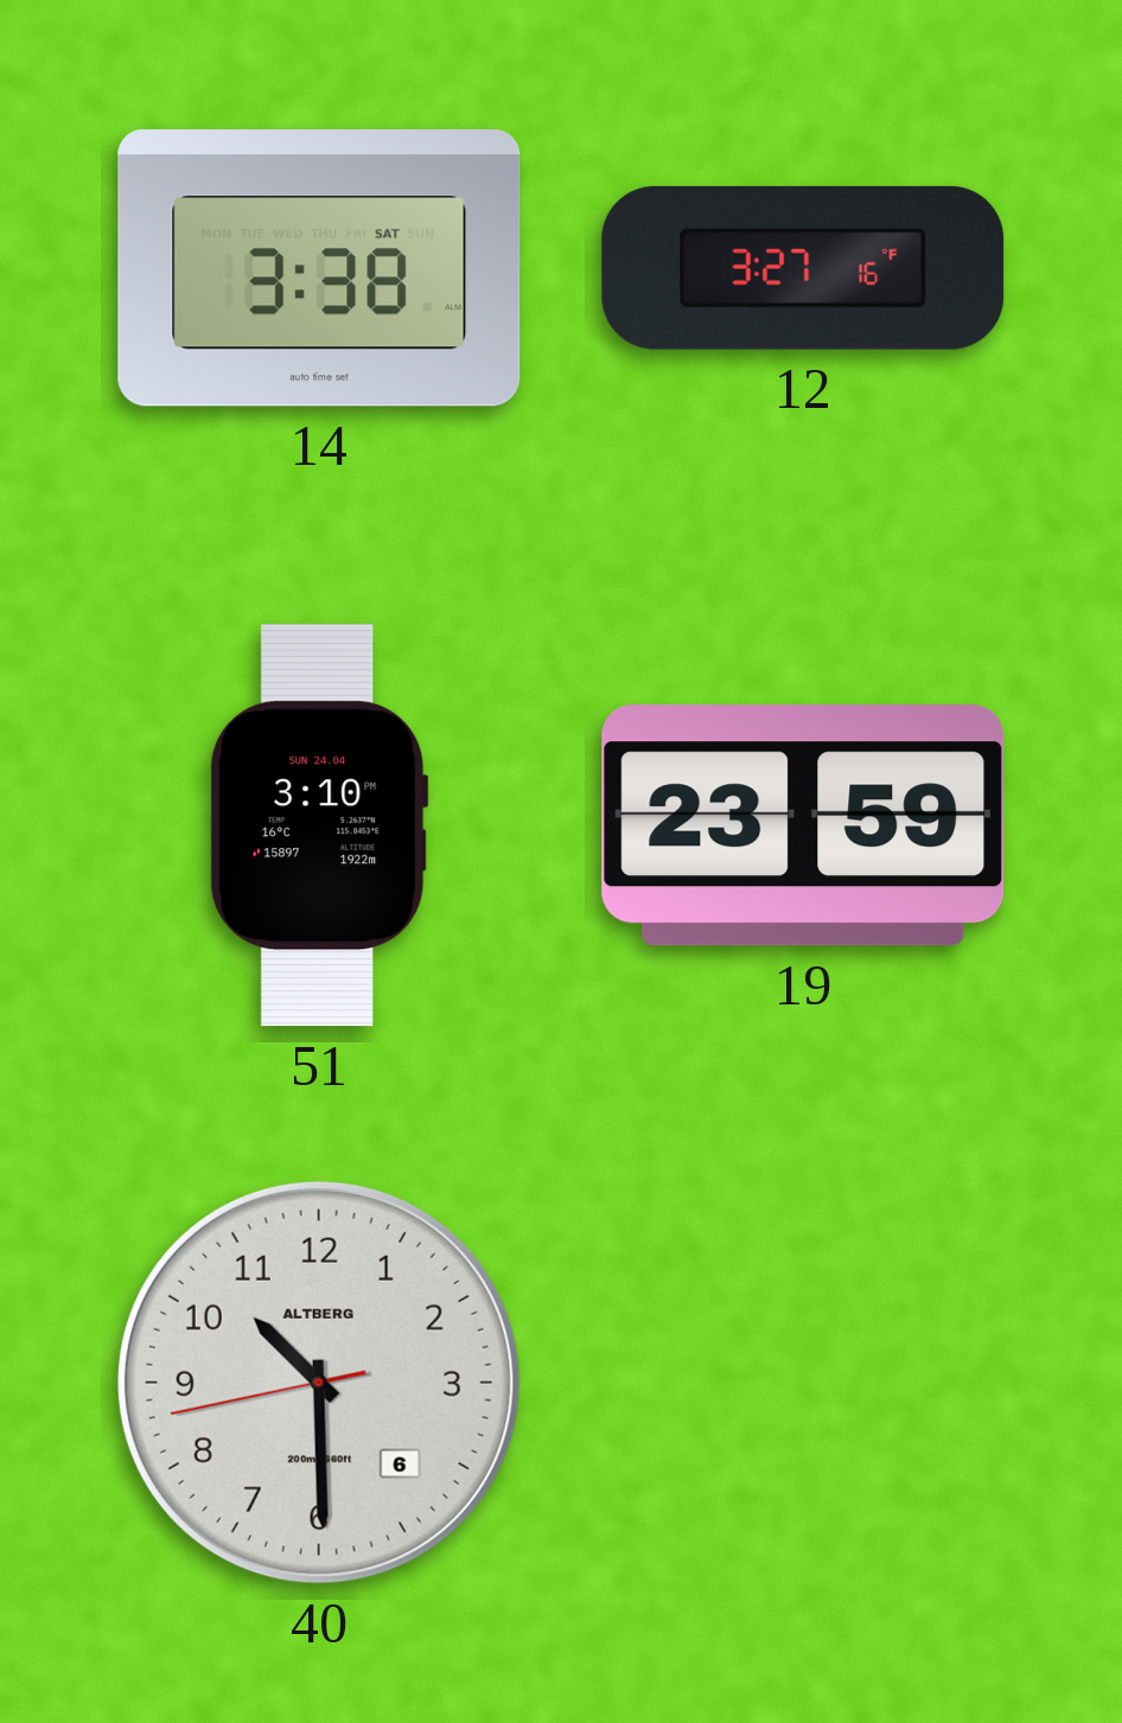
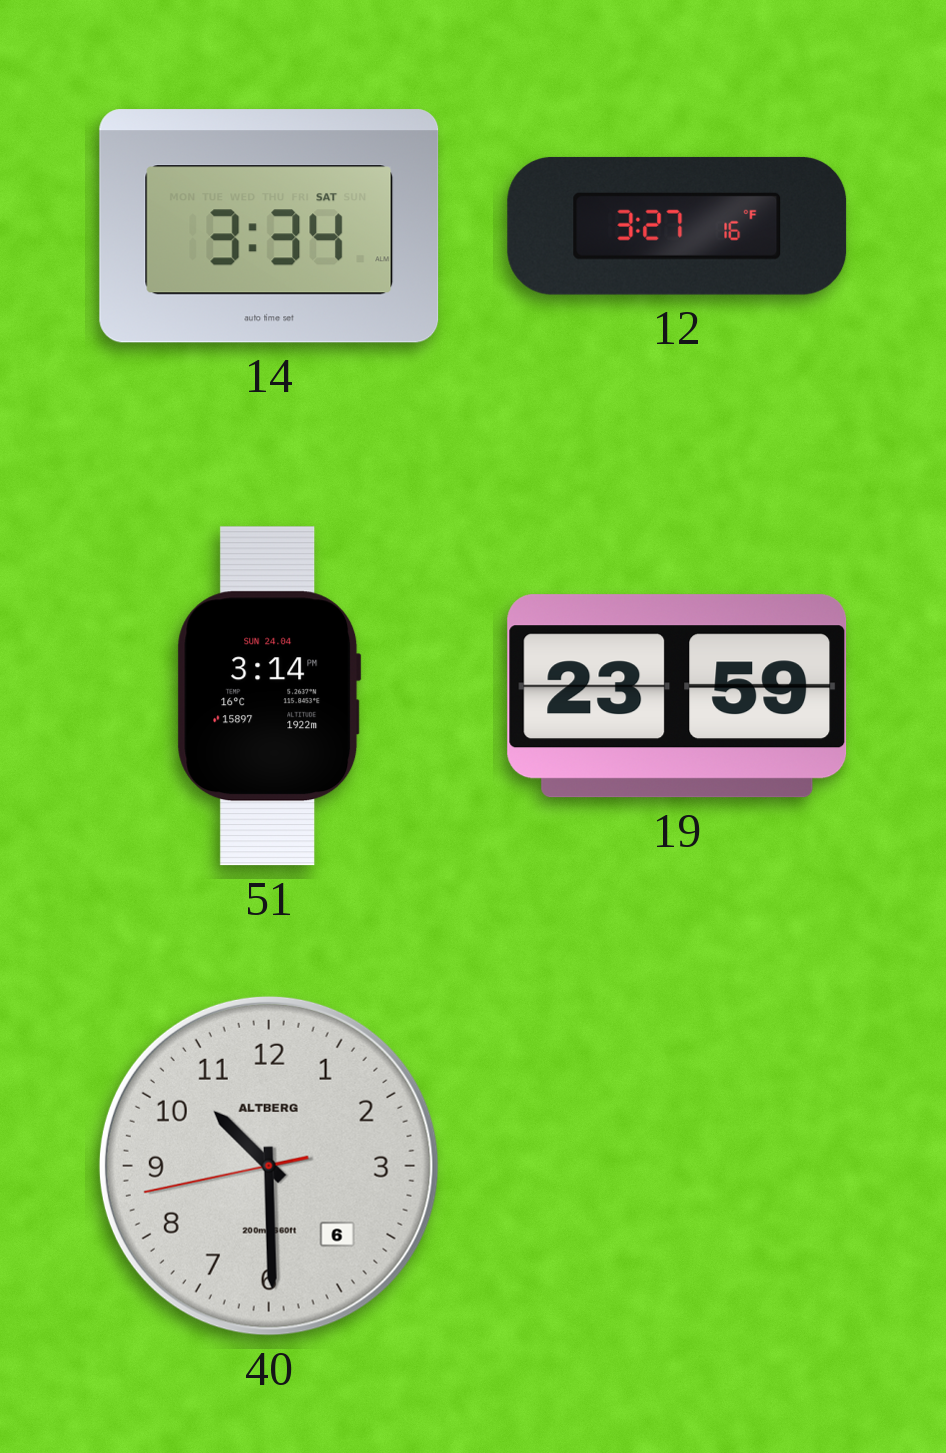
14: 3:38 -> 3:34 (269, 226)
51: 3:10 -> 3:14 (269, 696)
